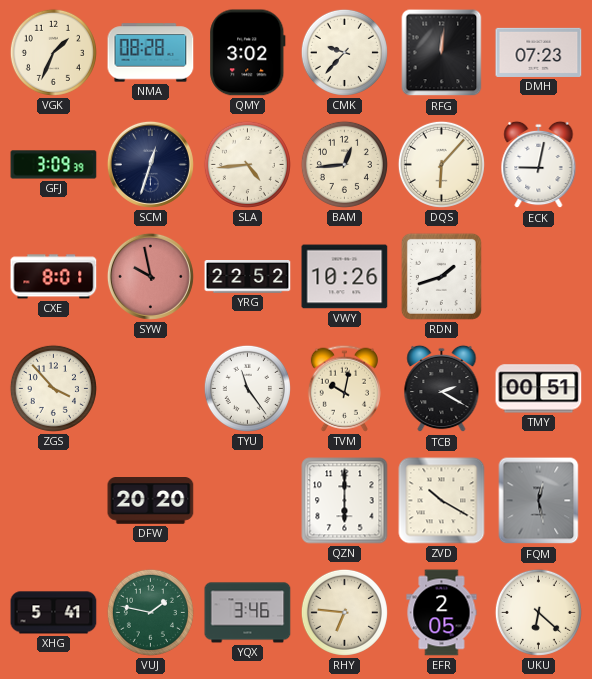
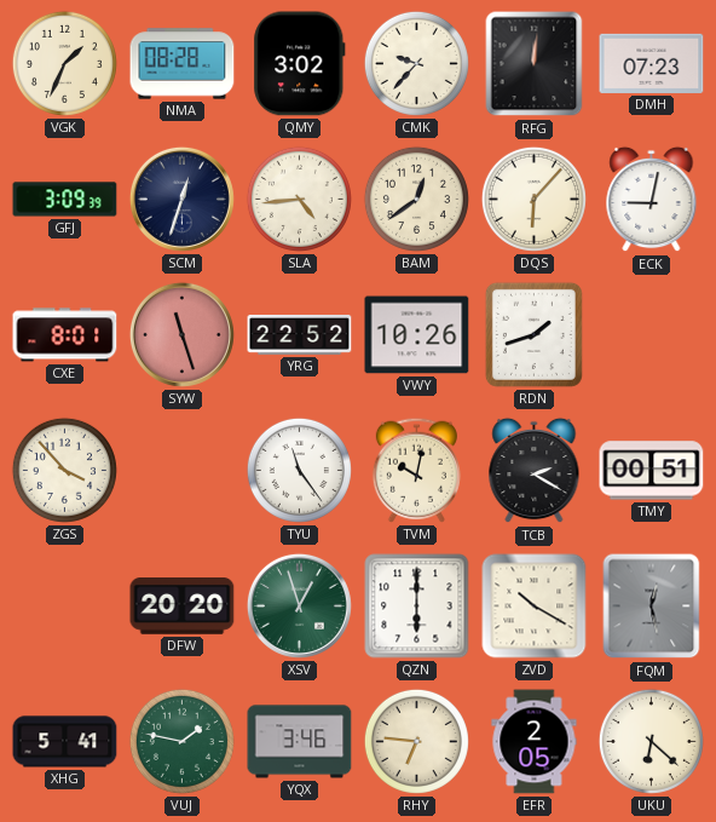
BAM: 12:44 -> 12:39 (416, 199)
SYW: 9:58 -> 11:27 (181, 334)
XSV: none -> 12:57 (299, 605)
